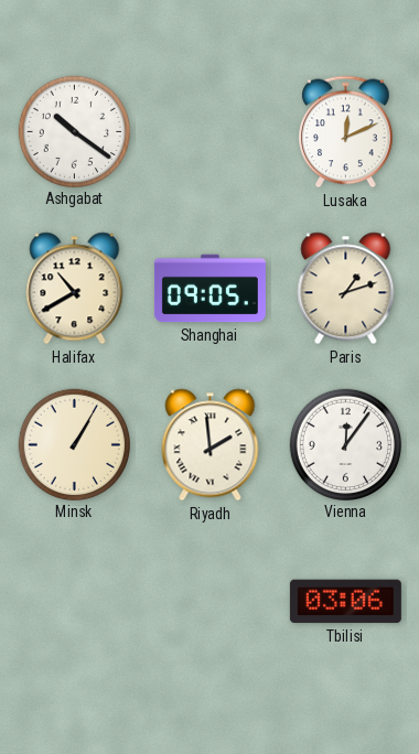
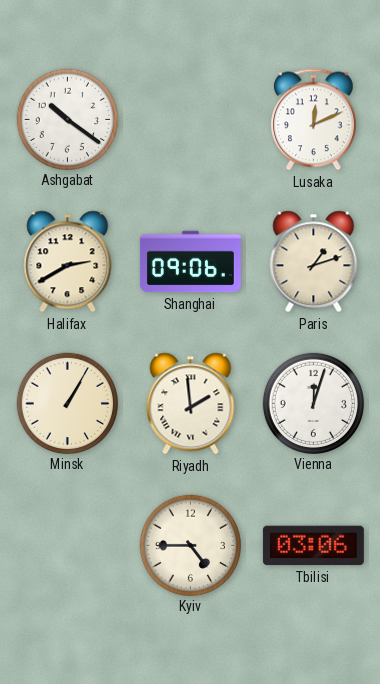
Halifax: 10:40 -> 2:40 (68, 262)
Shanghai: 09:05 -> 09:06 (190, 262)
Vienna: 12:06 -> 12:03 (313, 403)
Kyiv: none -> 4:45 (190, 545)
